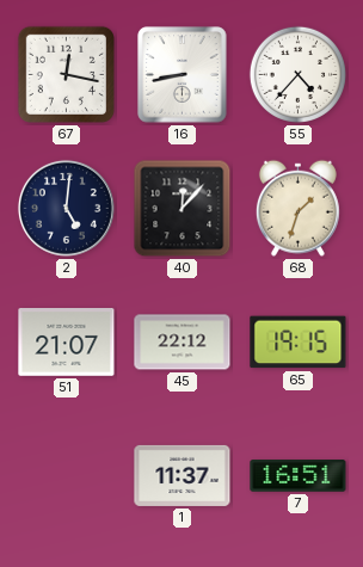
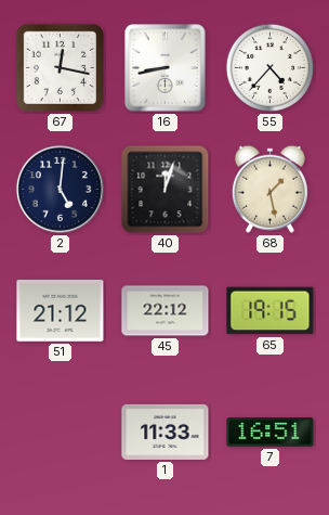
40: 12:07 -> 12:03 (166, 190)
68: 1:33 -> 1:28 (269, 189)
51: 21:07 -> 21:12 (61, 311)
1: 11:37 -> 11:33 (166, 432)
